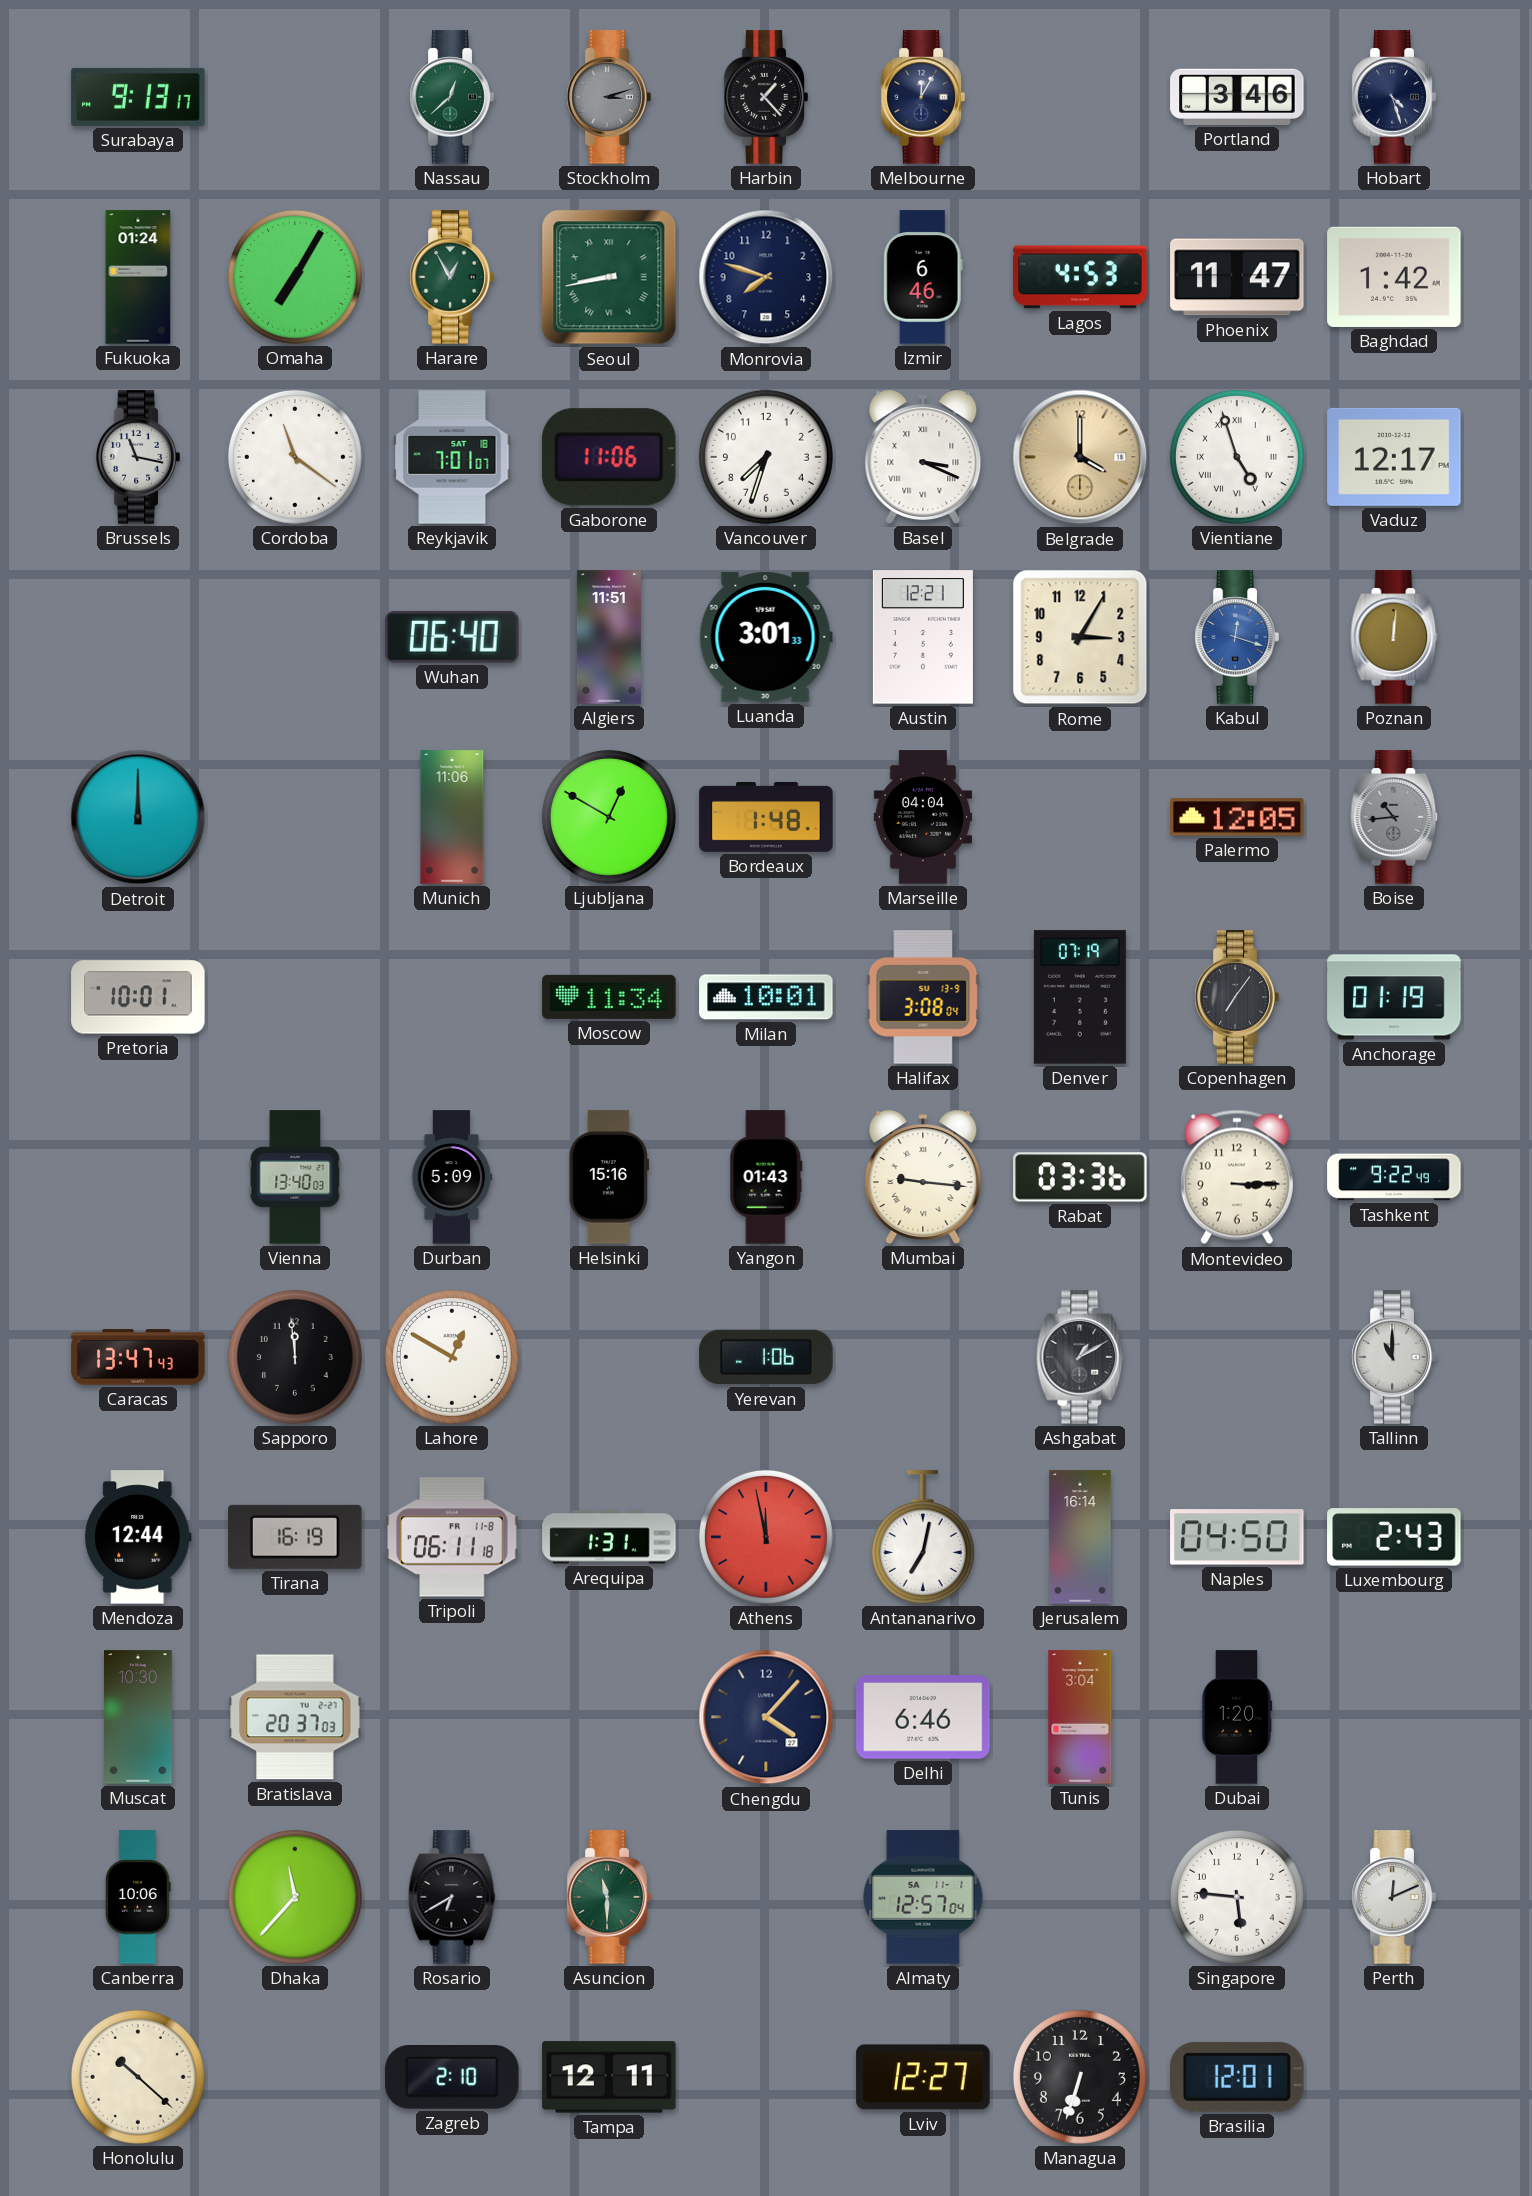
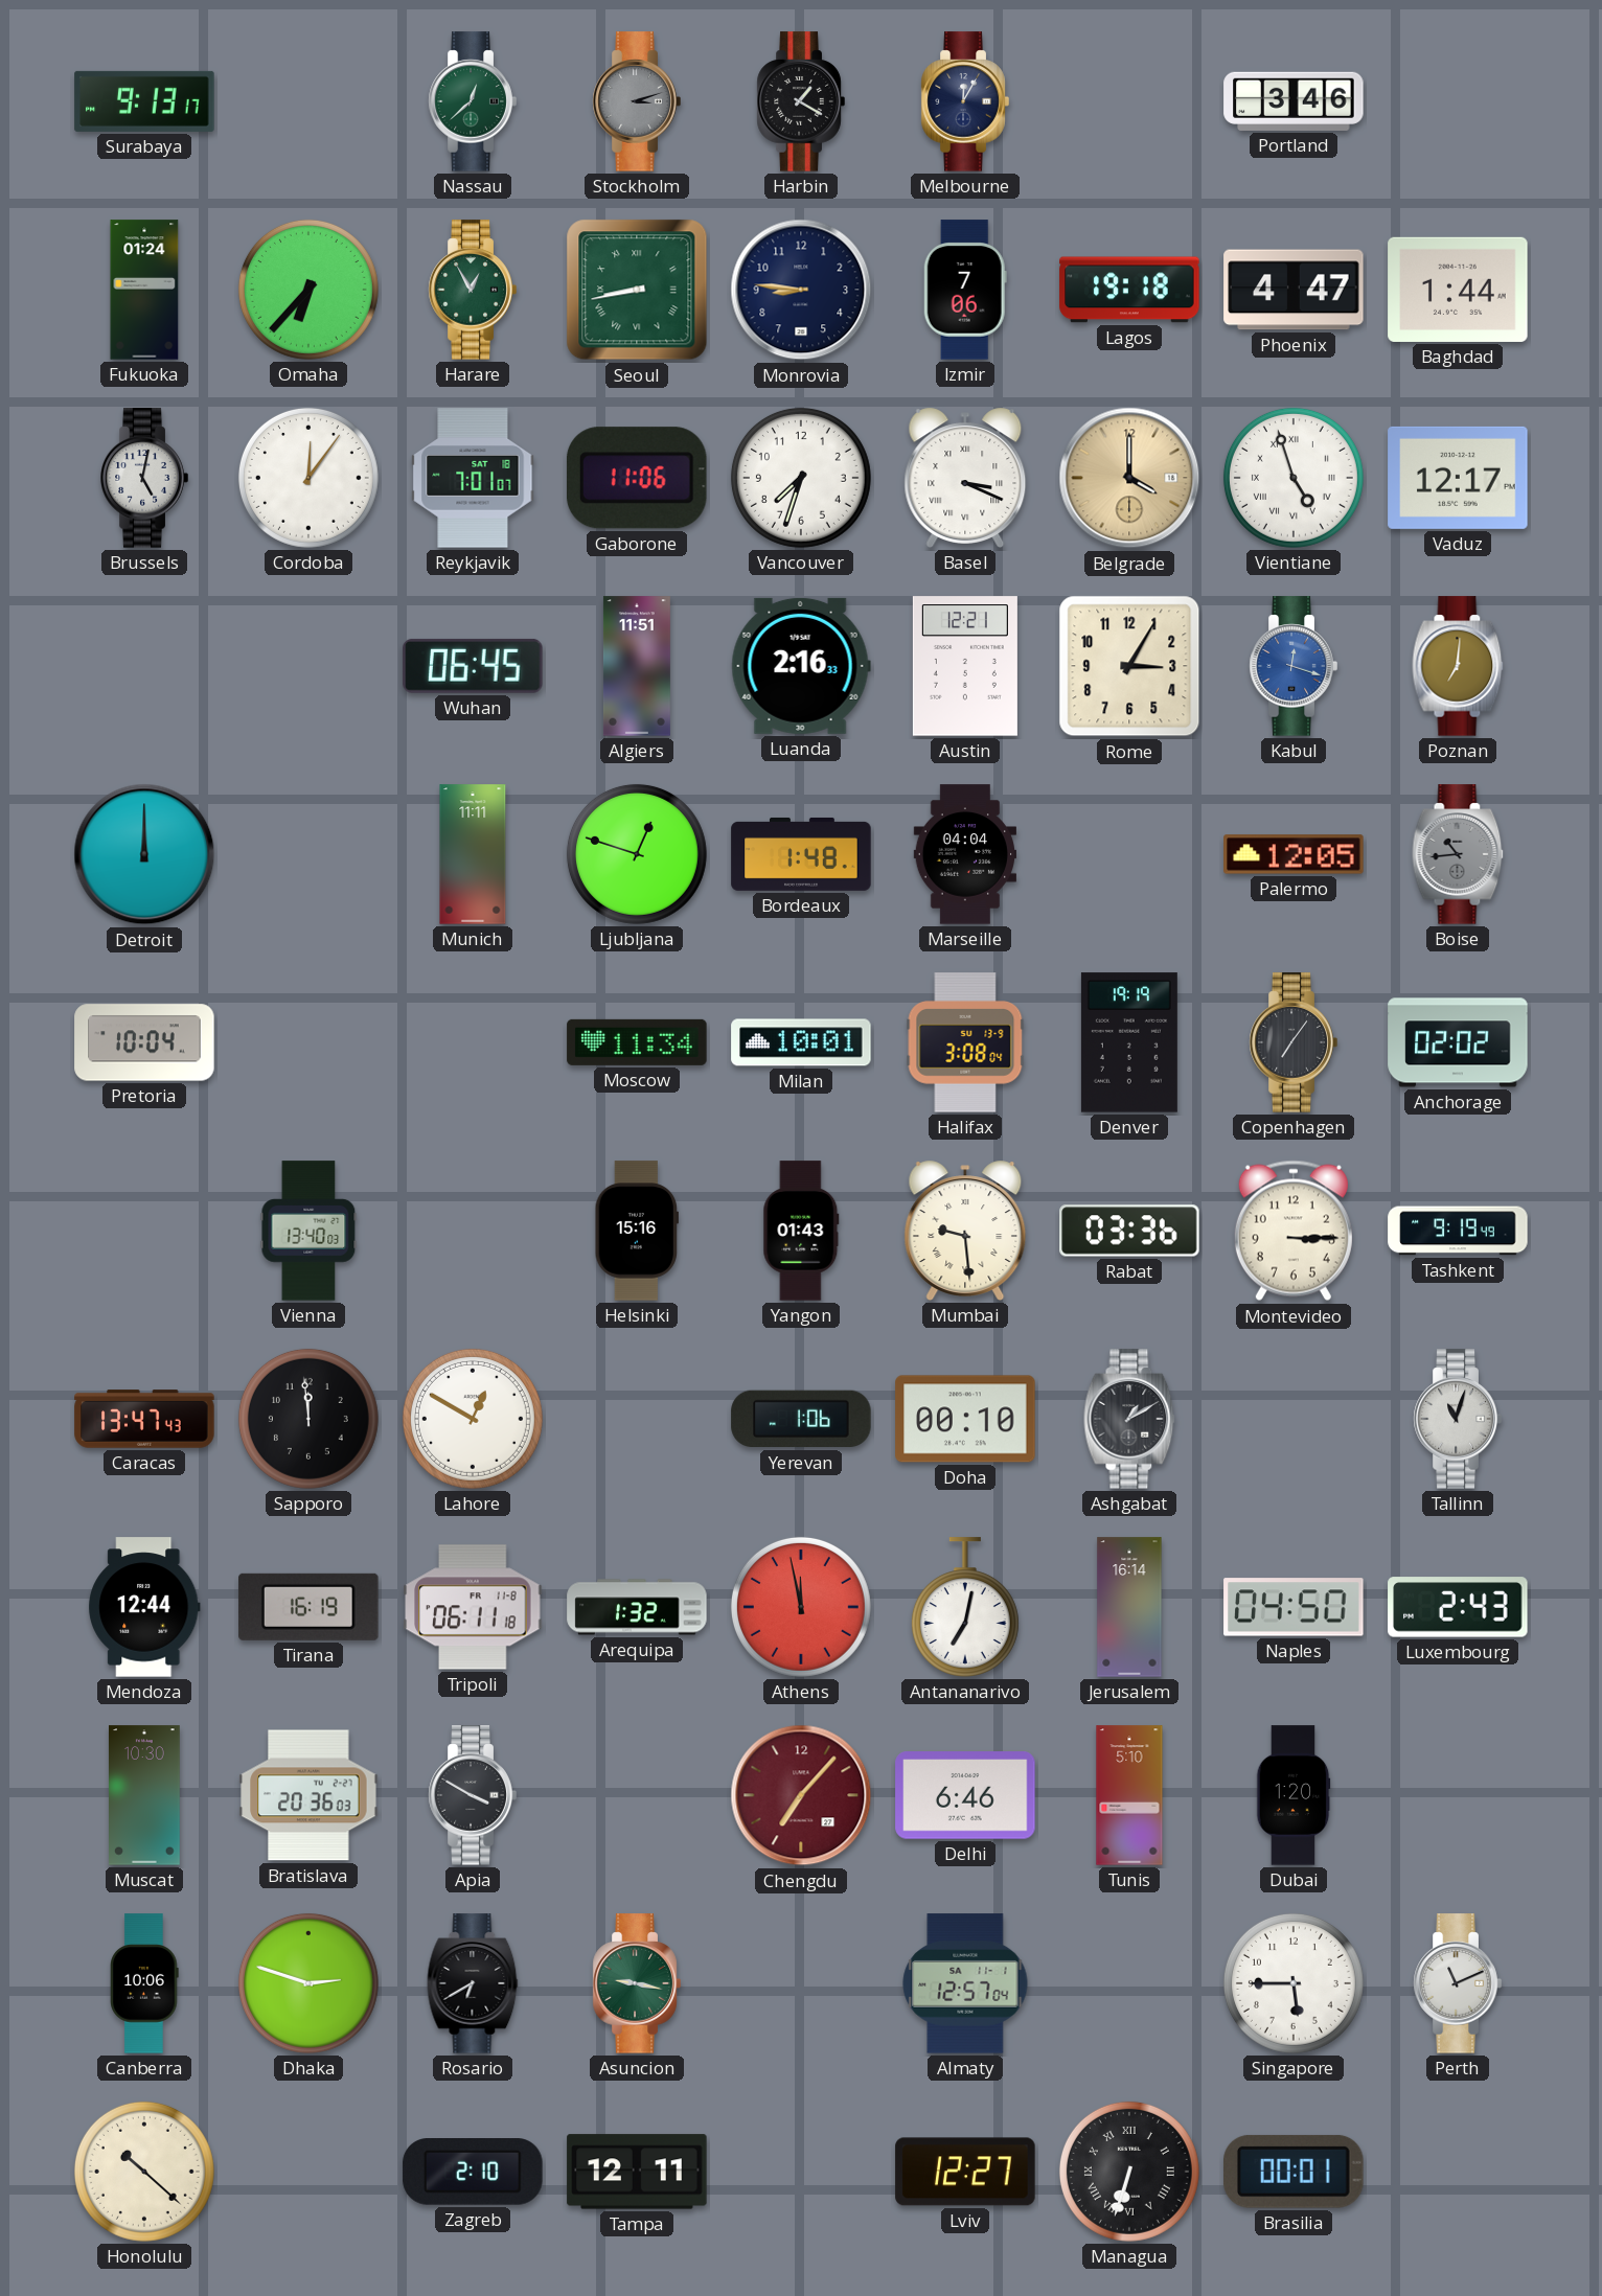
Harbin: 1:23 -> 1:20 (801, 101)
Hobart: 4:27 -> none (1394, 97)
Omaha: 7:05 -> 6:37 (308, 290)
Monrovia: 7:48 -> 8:46 (801, 290)
Izmir: 6:46 -> 7:06 (965, 290)
Lagos: 4:53 -> 19:18 (1129, 290)
Phoenix: 11:47 -> 4:47 (1294, 290)
Baghdad: 1:42 -> 1:44 (1458, 290)
Brussels: 11:17 -> 5:02 (144, 478)
Cordoba: 11:21 -> 12:06 (308, 478)
Wuhan: 06:40 -> 06:45 (473, 666)
Luanda: 3:01 -> 2:16 (801, 666)
Poznan: 12:01 -> 7:01 (1458, 666)
Munich: 11:06 -> 11:11 (473, 854)
Ljubljana: 12:50 -> 12:48 (637, 854)
Pretoria: 10:01 -> 10:04 (144, 1042)
Denver: 07:19 -> 19:19 (1129, 1042)
Anchorage: 01:19 -> 02:02 (1458, 1042)
Durban: 5:09 -> none (452, 1177)
Mumbai: 9:16 -> 9:29 (965, 1231)
Tashkent: 9:22 -> 9:19 (1458, 1231)
Doha: none -> 00:10 (965, 1419)
Tallinn: 11:00 -> 11:03 (1458, 1419)
Arequipa: 1:31 -> 1:32 (637, 1607)
Bratislava: 20:37 -> 20:36 (308, 1795)
Apia: none -> 3:50 (473, 1795)
Chengdu: 4:07 -> 7:07 (801, 1795)
Chengdu dial: navy -> burgundy (801, 1795)
Tunis: 3:04 -> 5:10 (1129, 1795)
Dhaka: 11:37 -> 2:48 (308, 1983)
Asuncion: 11:30 -> 9:17 (637, 1983)
Singapore: 5:46 -> 5:45 (1294, 1983)
Perth: 12:11 -> 11:11 (1458, 1983)
Managua numerals: Arabic -> Roman (1129, 2172)
Brasilia: 12:01 -> 00:01 (1295, 2172)
